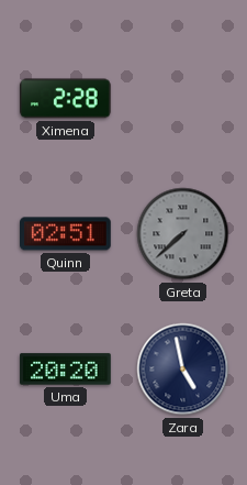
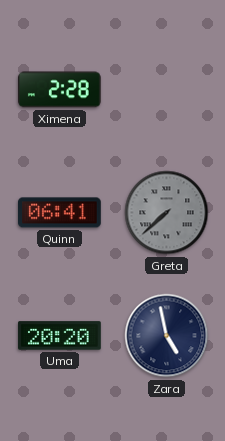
Quinn: 02:51 -> 06:41 (60, 213)
